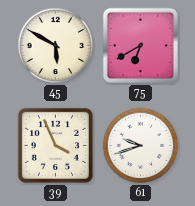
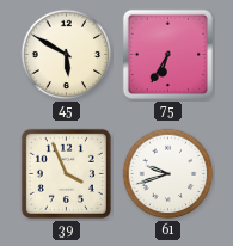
75: 6:40 -> 6:35 (167, 54)
